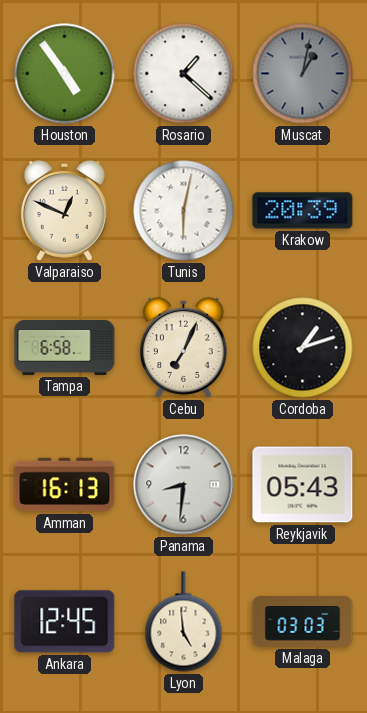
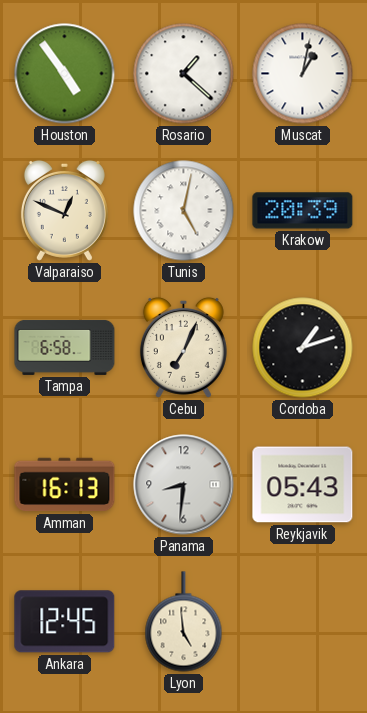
Muscat dial: grey -> white (303, 74)
Tunis: 6:02 -> 5:02 (184, 211)
Malaga: 03:03 -> none (303, 622)
